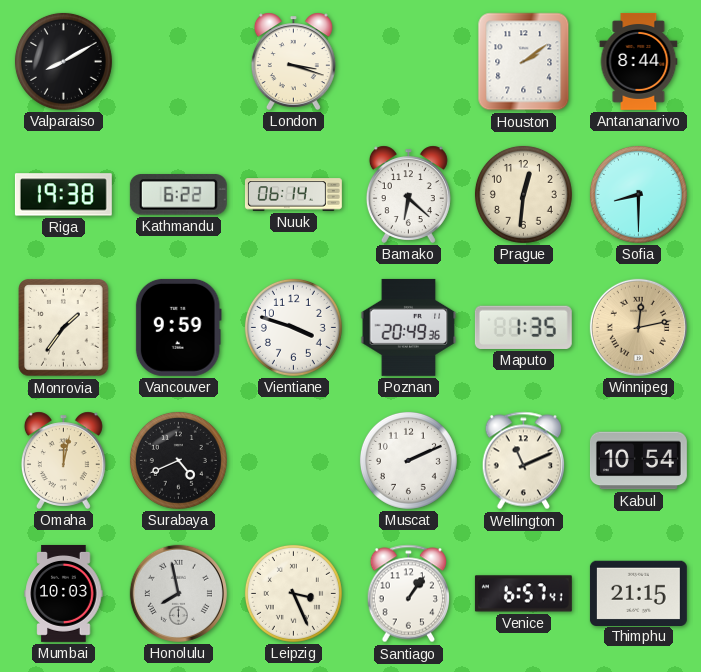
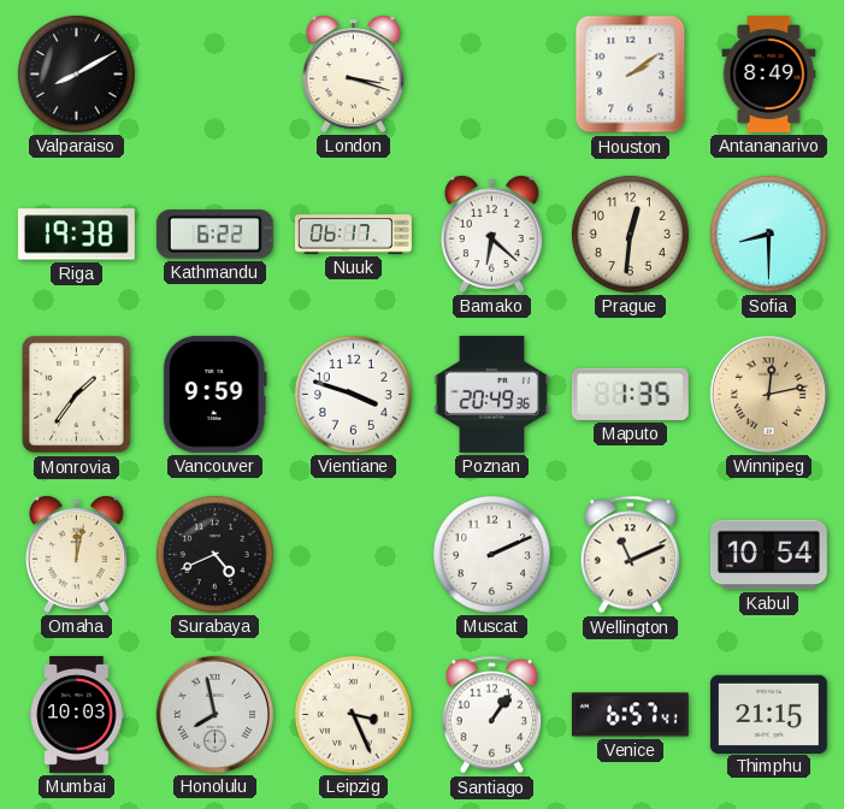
Antananarivo: 8:44 -> 8:49 (769, 73)
Nuuk: 06:14 -> 06:17 (353, 235)
